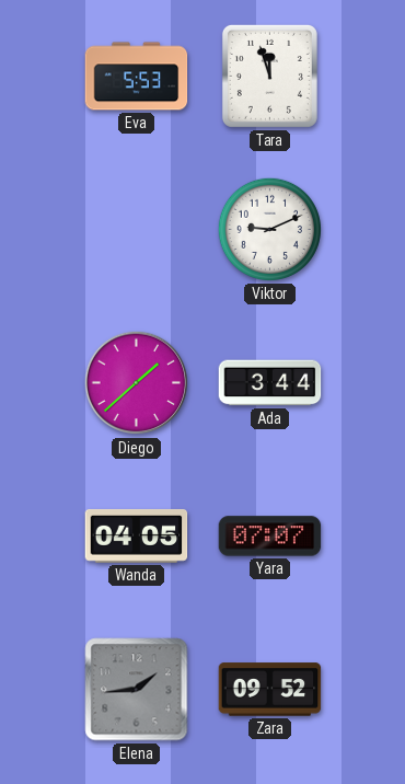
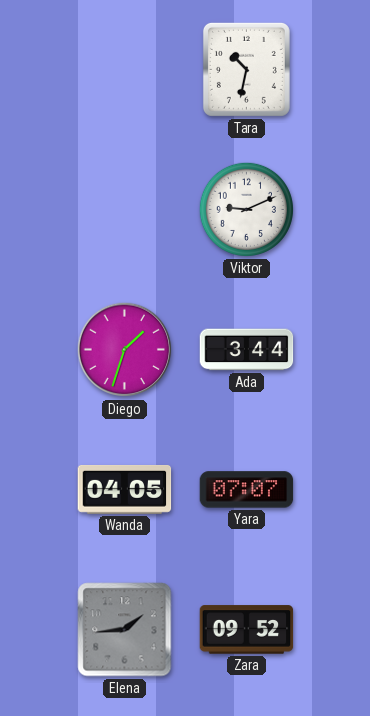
Eva: 5:53 -> none (137, 77)
Tara: 11:57 -> 10:32 (246, 69)
Diego: 1:38 -> 1:33 (125, 350)
